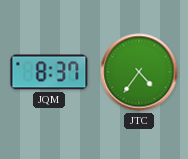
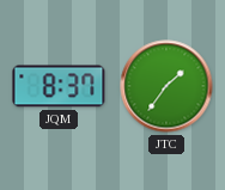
JTC: 4:36 -> 1:36 (166, 86)
